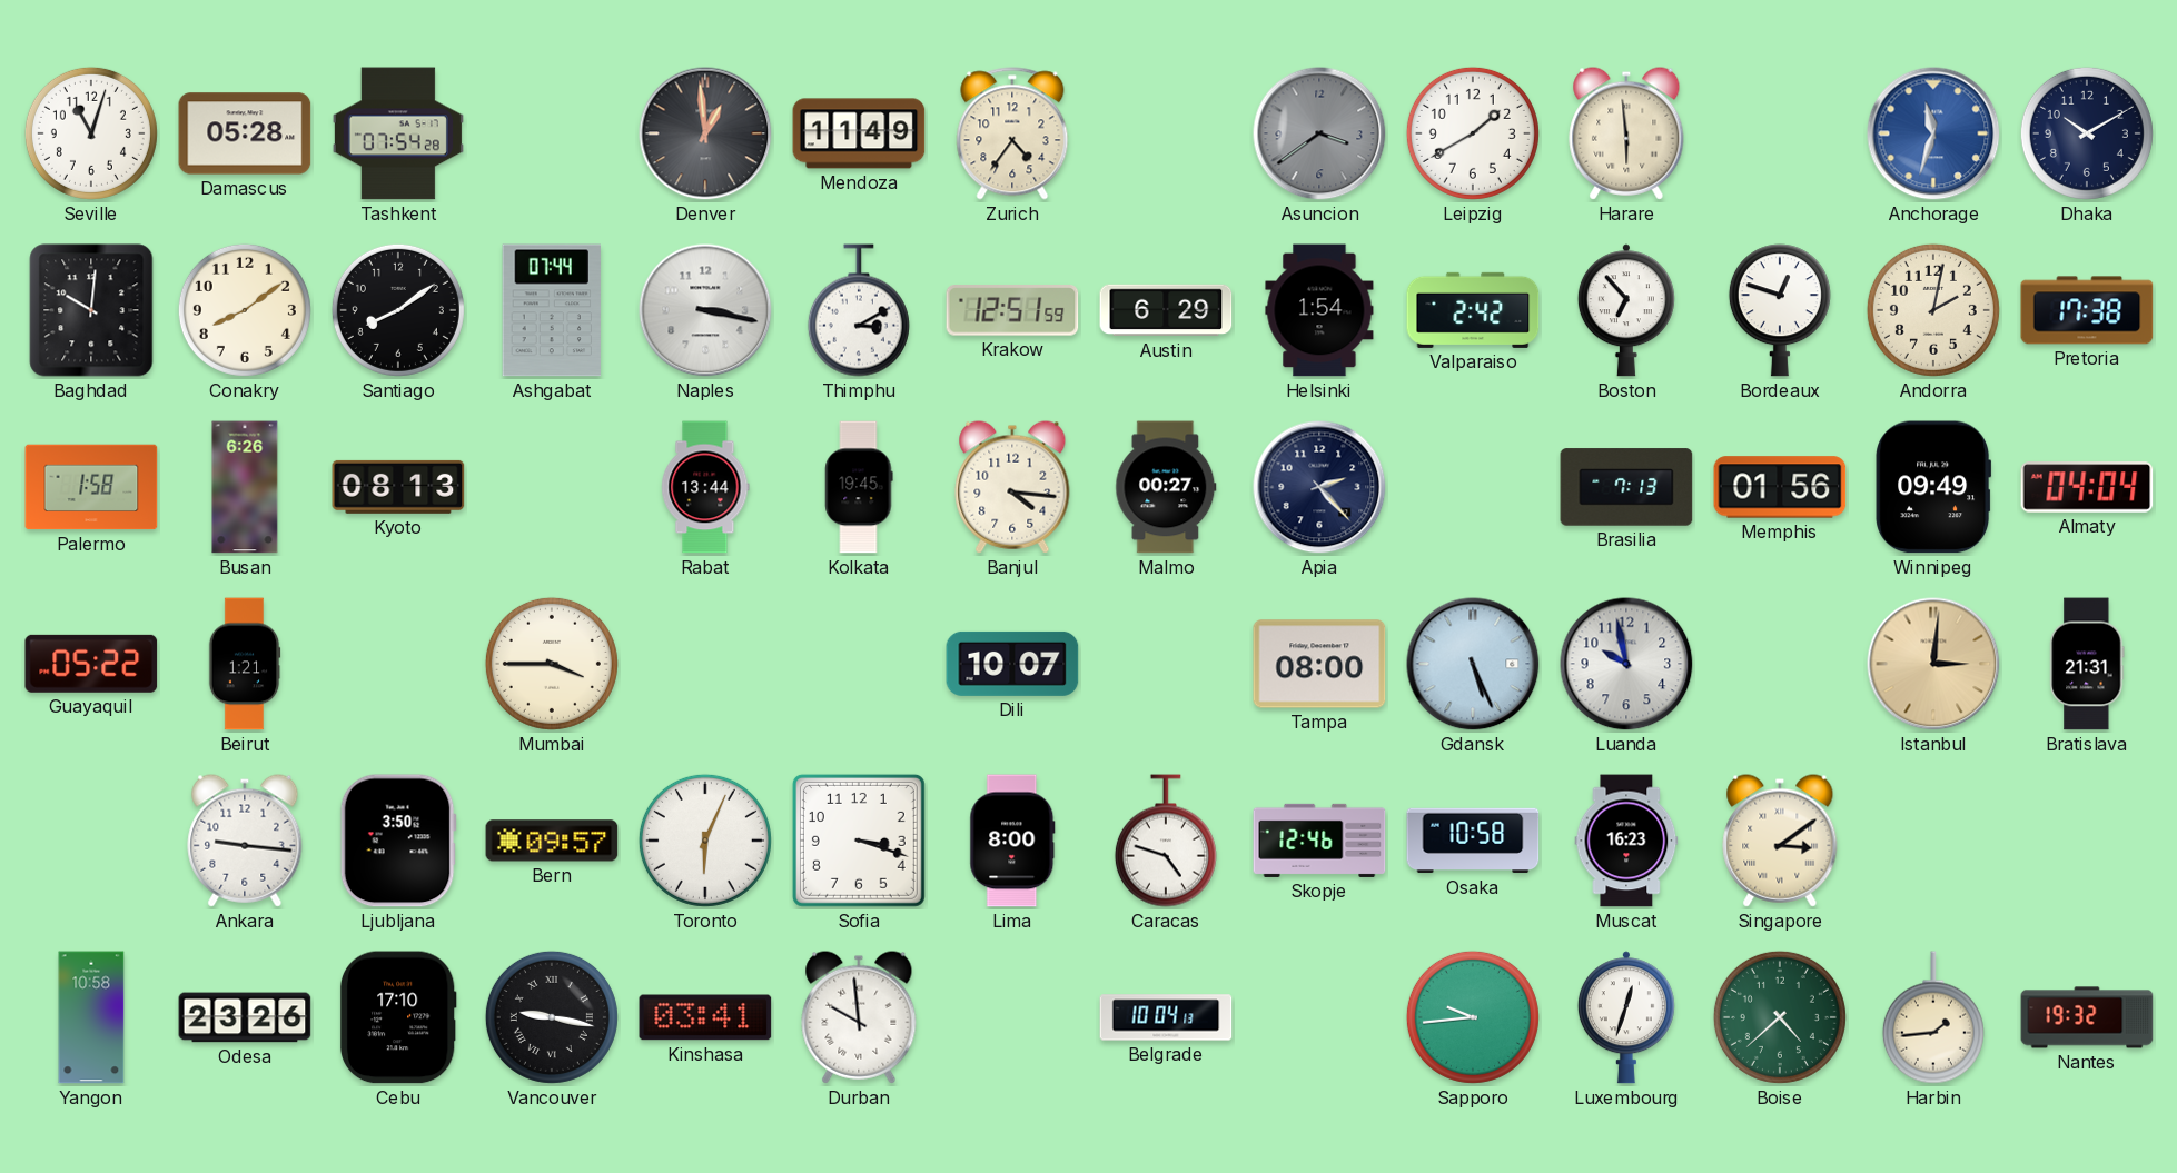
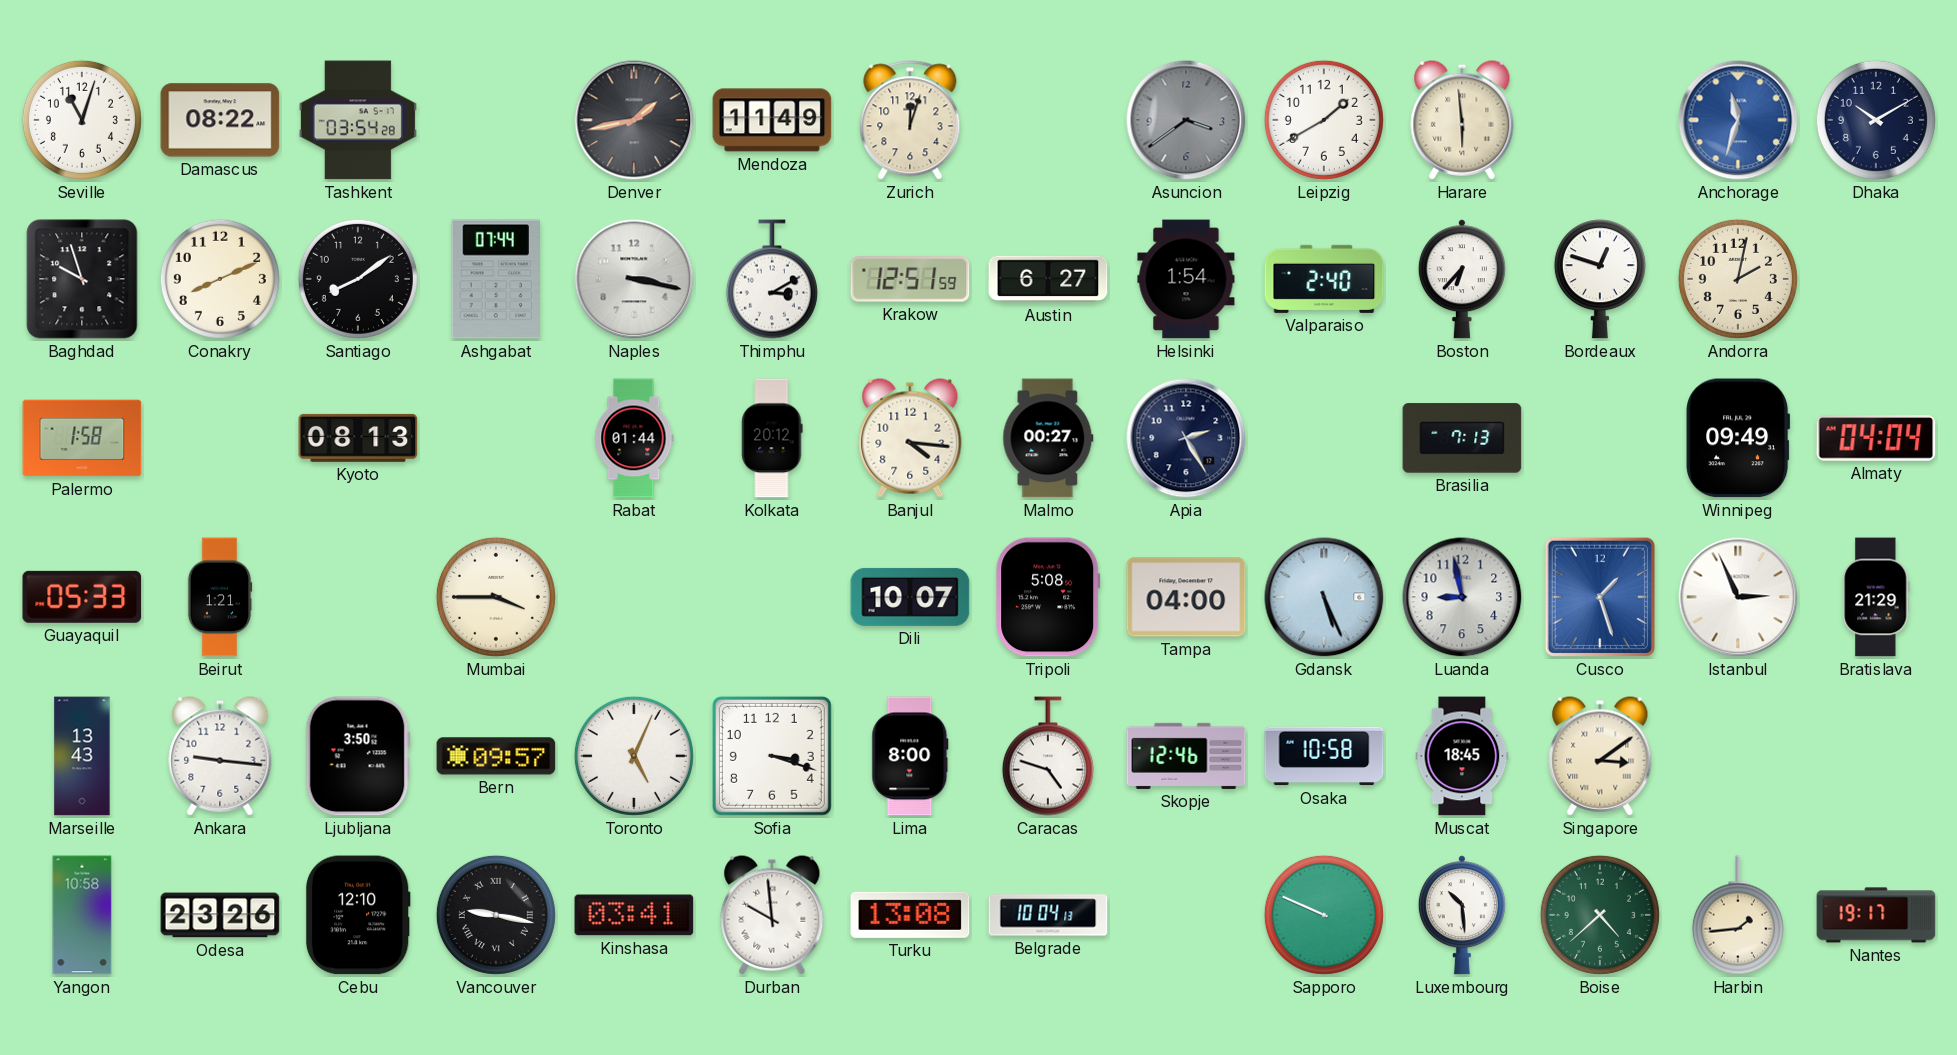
Damascus: 05:28 -> 08:22 (220, 120)
Tashkent: 07:54 -> 03:54 (358, 120)
Denver: 12:59 -> 1:43 (634, 120)
Zurich: 4:36 -> 12:03 (910, 120)
Baghdad: 10:01 -> 9:57 (82, 279)
Conakry: 8:09 -> 8:11 (220, 279)
Austin: 6:29 -> 6:27 (1048, 279)
Valparaiso: 2:42 -> 2:40 (1324, 279)
Boston: 6:53 -> 6:37 (1462, 279)
Pretoria: 17:38 -> none (2087, 310)
Busan: 6:26 -> none (245, 487)
Rabat: 13:44 -> 01:44 (634, 438)
Kolkata: 19:45 -> 20:12 (772, 438)
Apia: 2:23 -> 2:25 (1186, 438)
Memphis: 01:56 -> none (1780, 487)
Guayaquil: 05:22 -> 05:33 (82, 597)
Tripoli: none -> 5:08 (1048, 597)
Tampa: 08:00 -> 04:00 (1186, 597)
Luanda: 9:58 -> 8:58 (1462, 597)
Cusco: none -> 1:27 (1600, 597)
Istanbul: 3:01 -> 2:56 (1738, 597)
Istanbul dial: champagne -> white (1738, 597)
Bratislava: 21:31 -> 21:29 (1876, 597)
Marseille: none -> 13:43 (82, 756)
Toronto: 6:04 -> 5:04 (634, 756)
Muscat: 16:23 -> 18:45 (1462, 756)
Cebu: 17:10 -> 12:10 (358, 915)
Turku: none -> 13:08 (910, 915)
Sapporo: 9:44 -> 9:49 (1324, 915)
Luxembourg: 12:33 -> 10:29 (1462, 915)
Nantes: 19:32 -> 19:17 (1876, 915)
